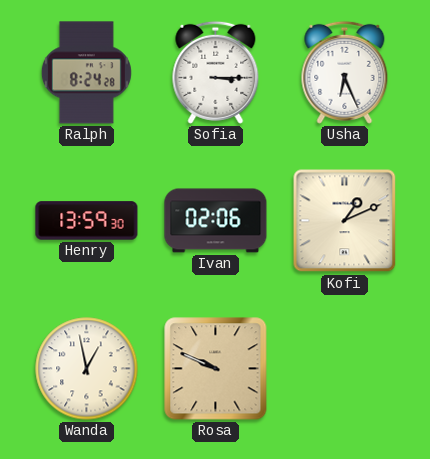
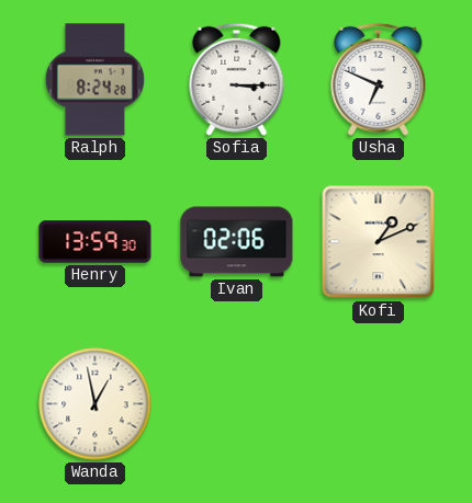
Usha: 6:26 -> 6:49 (379, 79)
Rosa: 9:49 -> none (216, 369)
